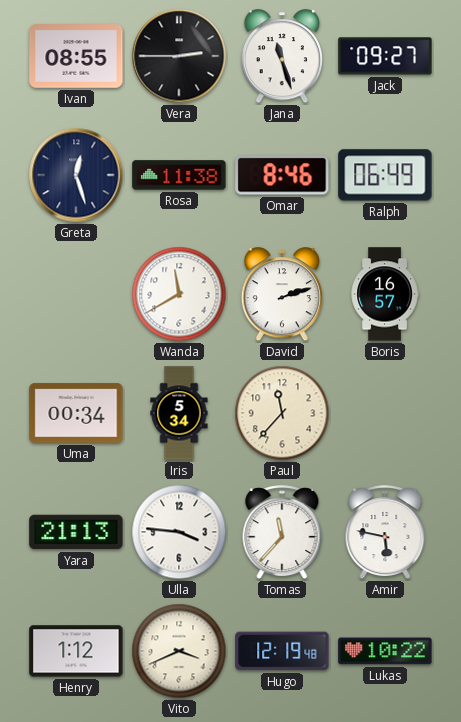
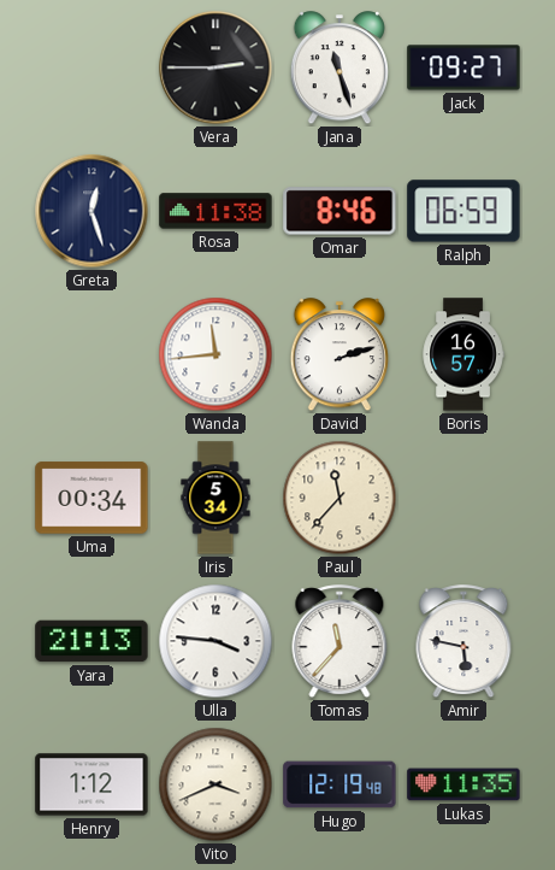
Ivan: 08:55 -> none (76, 56)
Ralph: 06:49 -> 06:59 (464, 211)
Wanda: 11:40 -> 11:44 (215, 354)
Lukas: 10:22 -> 11:35 (464, 784)
